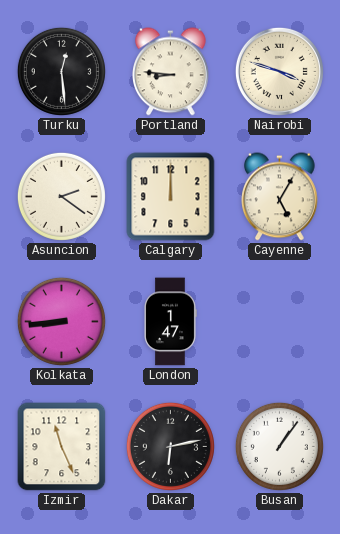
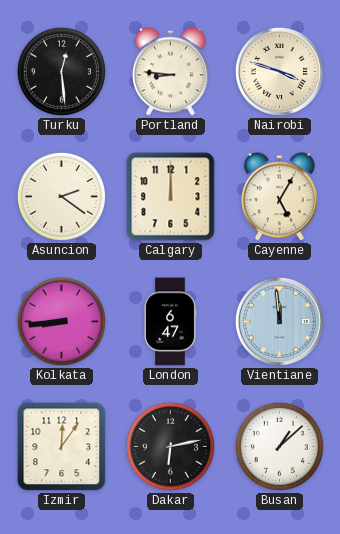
London: 1:47 -> 6:47 (170, 322)
Vientiane: none -> 11:59 (279, 321)
Izmir: 11:26 -> 12:06 (62, 447)
Busan: 1:06 -> 1:08 (279, 446)
